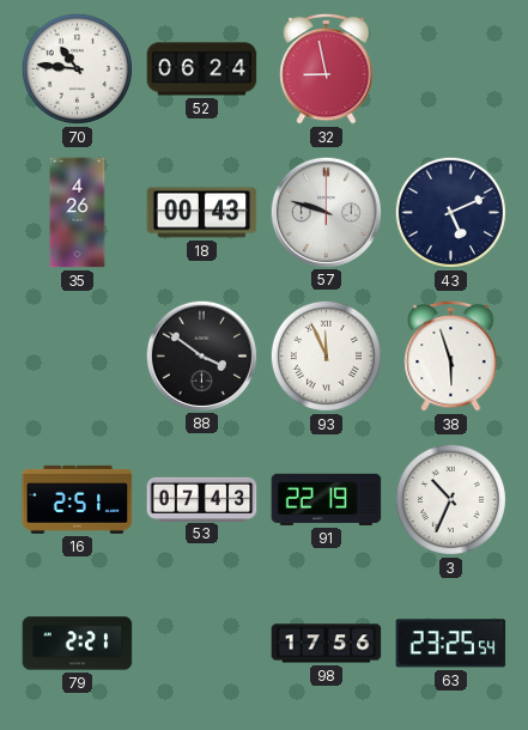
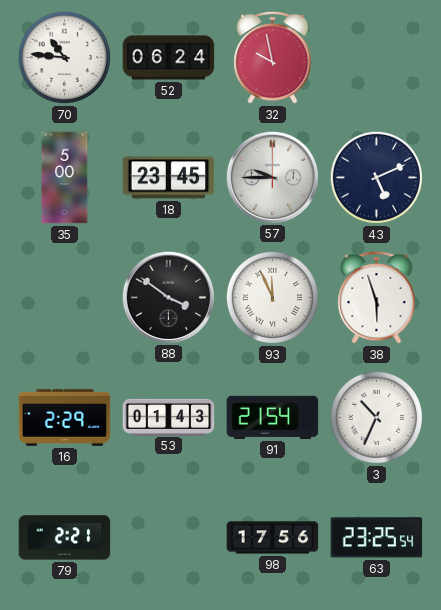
32: 8:58 -> 9:58 (273, 57)
35: 4:26 -> 5:00 (65, 178)
18: 00:43 -> 23:45 (169, 178)
57: 9:48 -> 9:45 (272, 177)
16: 2:51 -> 2:29 (65, 417)
53: 07:43 -> 01:43 (169, 417)
91: 22:19 -> 21:54 (273, 417)
